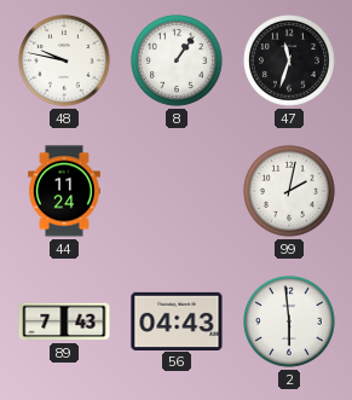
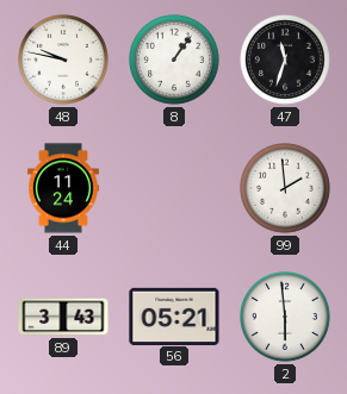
99: 2:02 -> 1:59 (286, 189)
89: 7:43 -> 3:43 (63, 317)
56: 04:43 -> 05:21 (174, 315)
